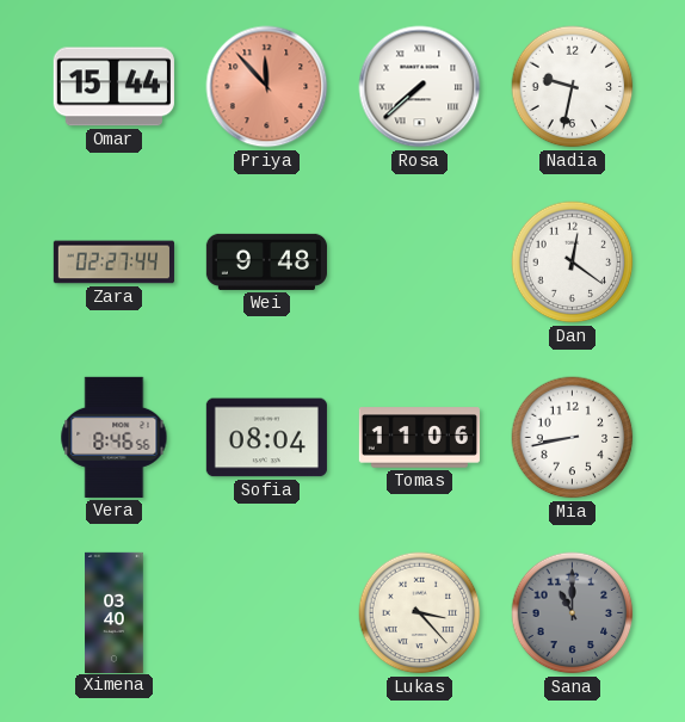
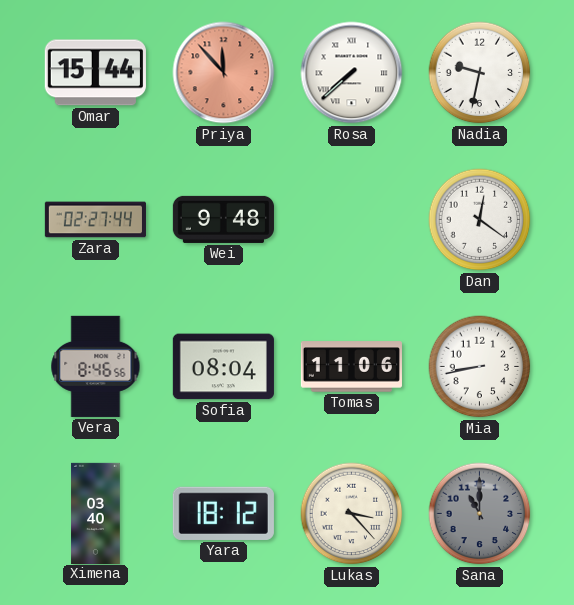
Yara: none -> 18:12 (223, 513)
